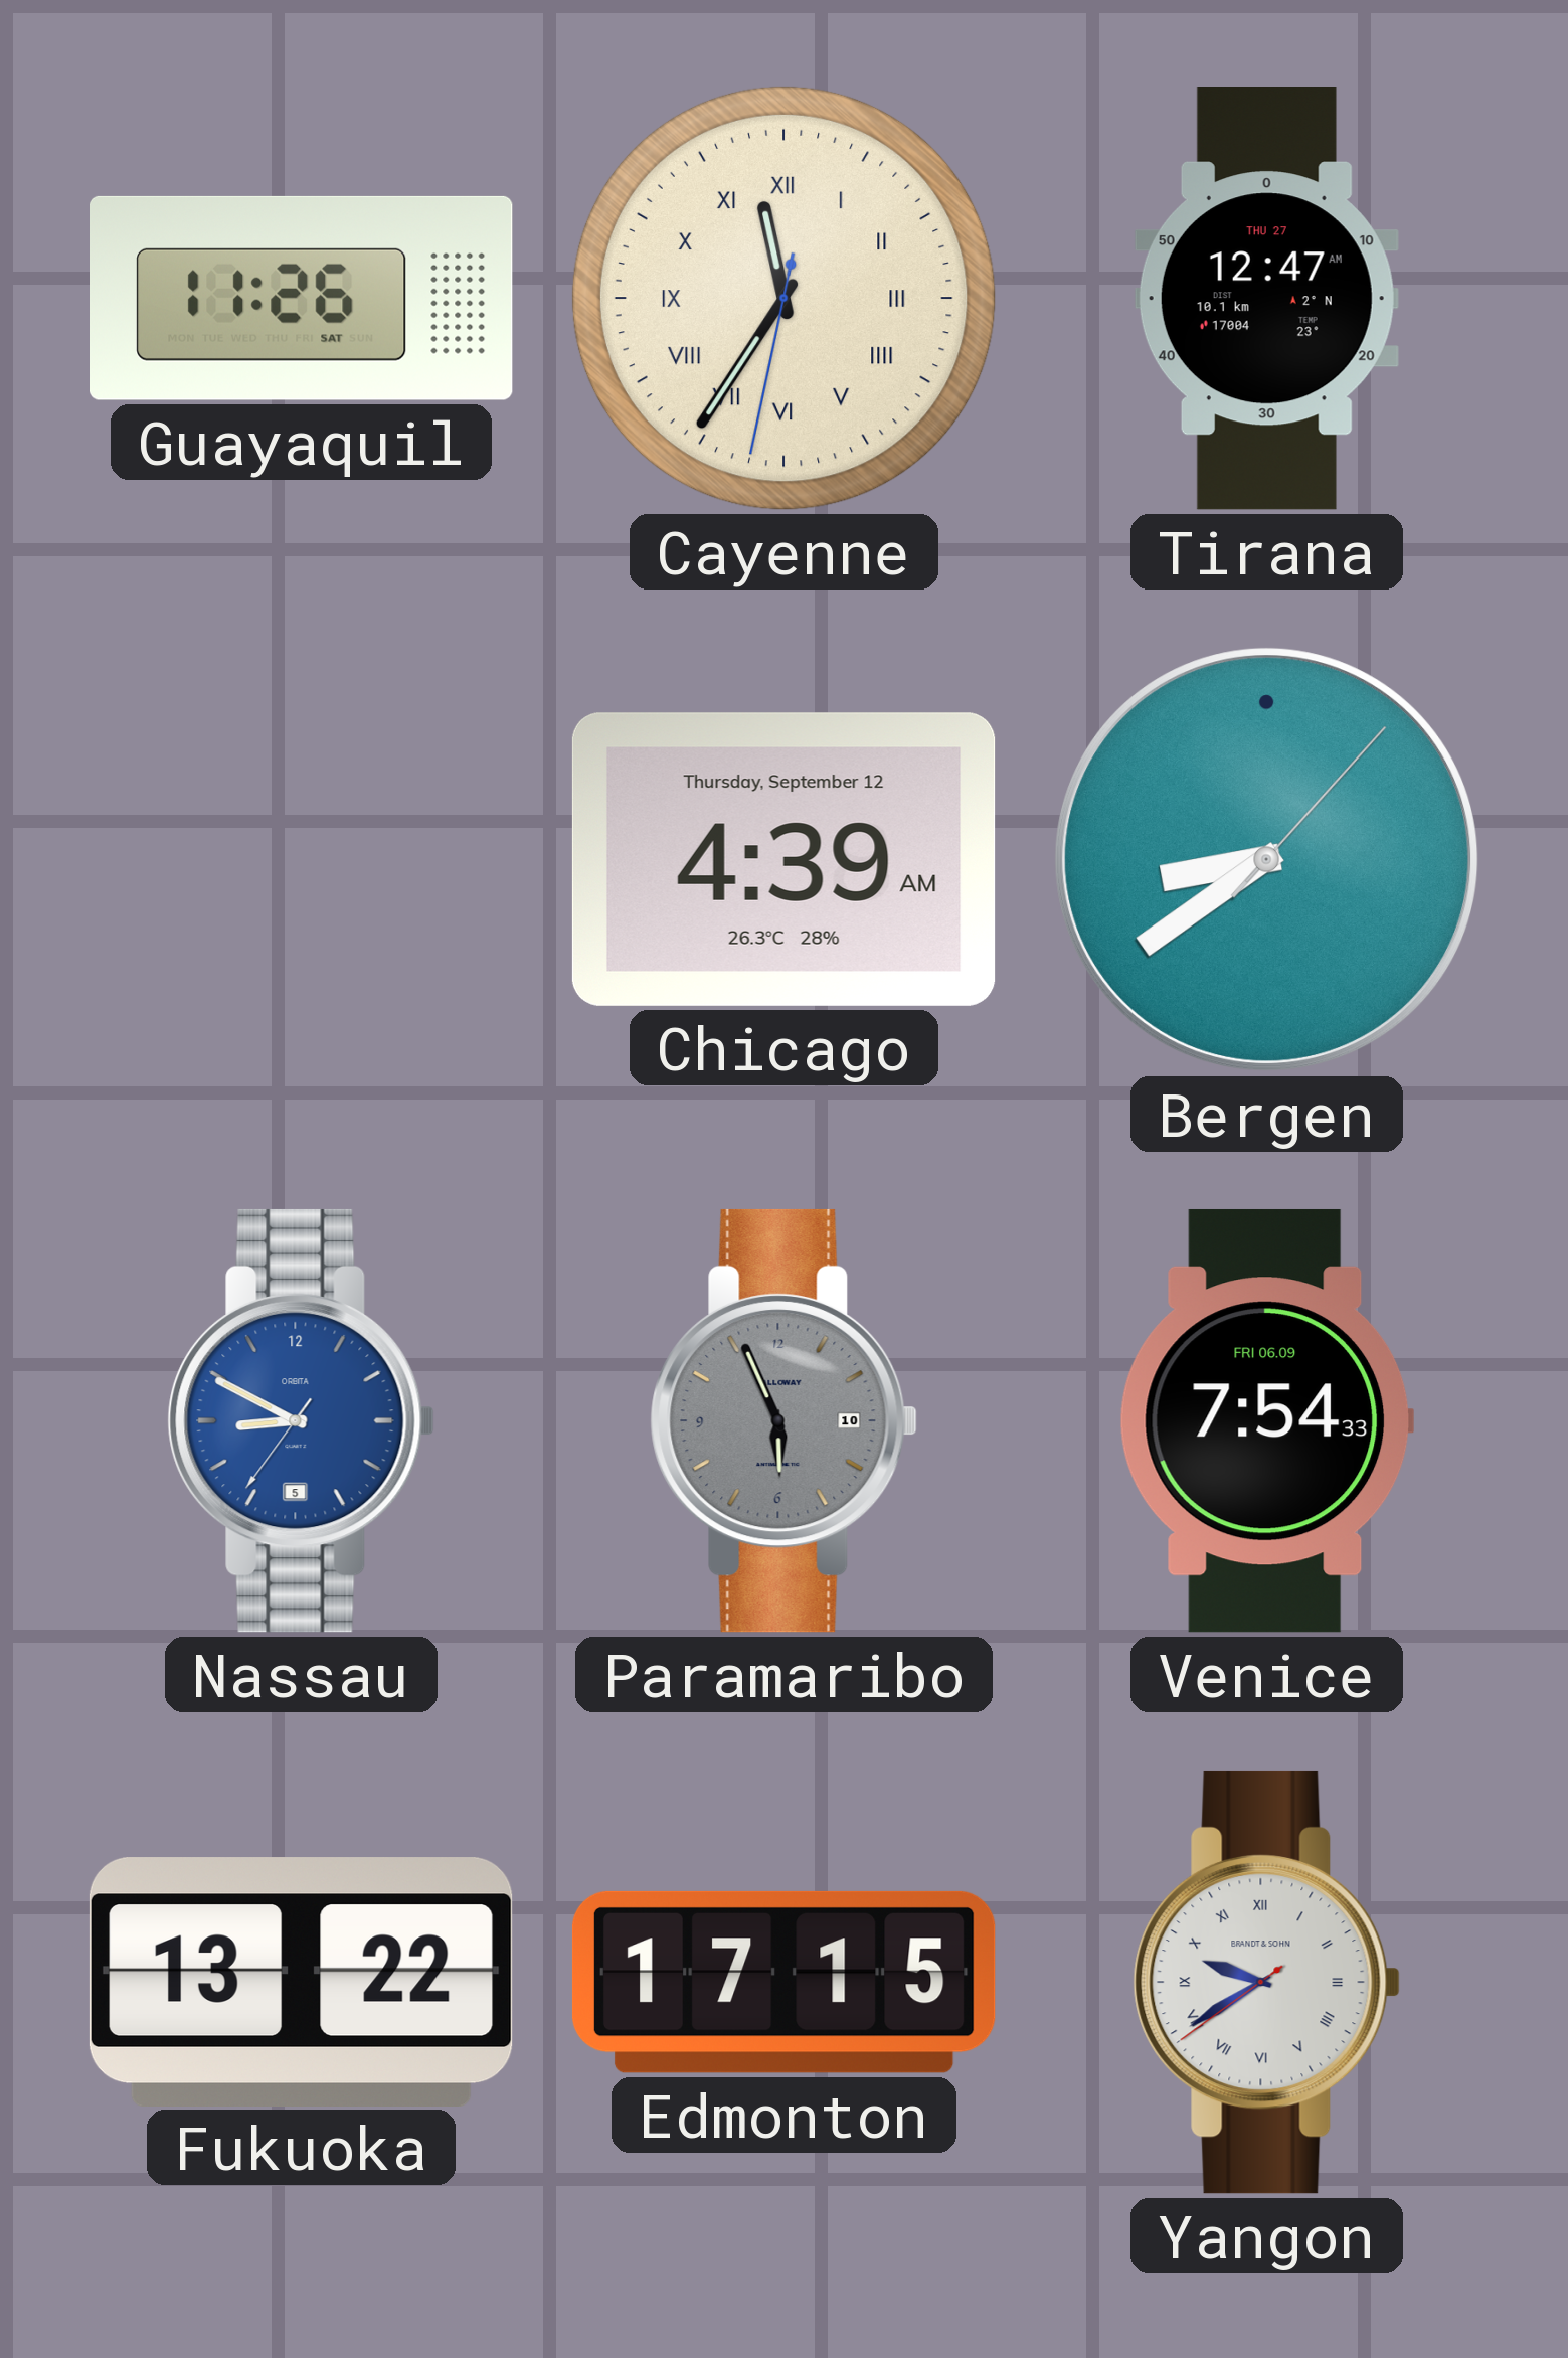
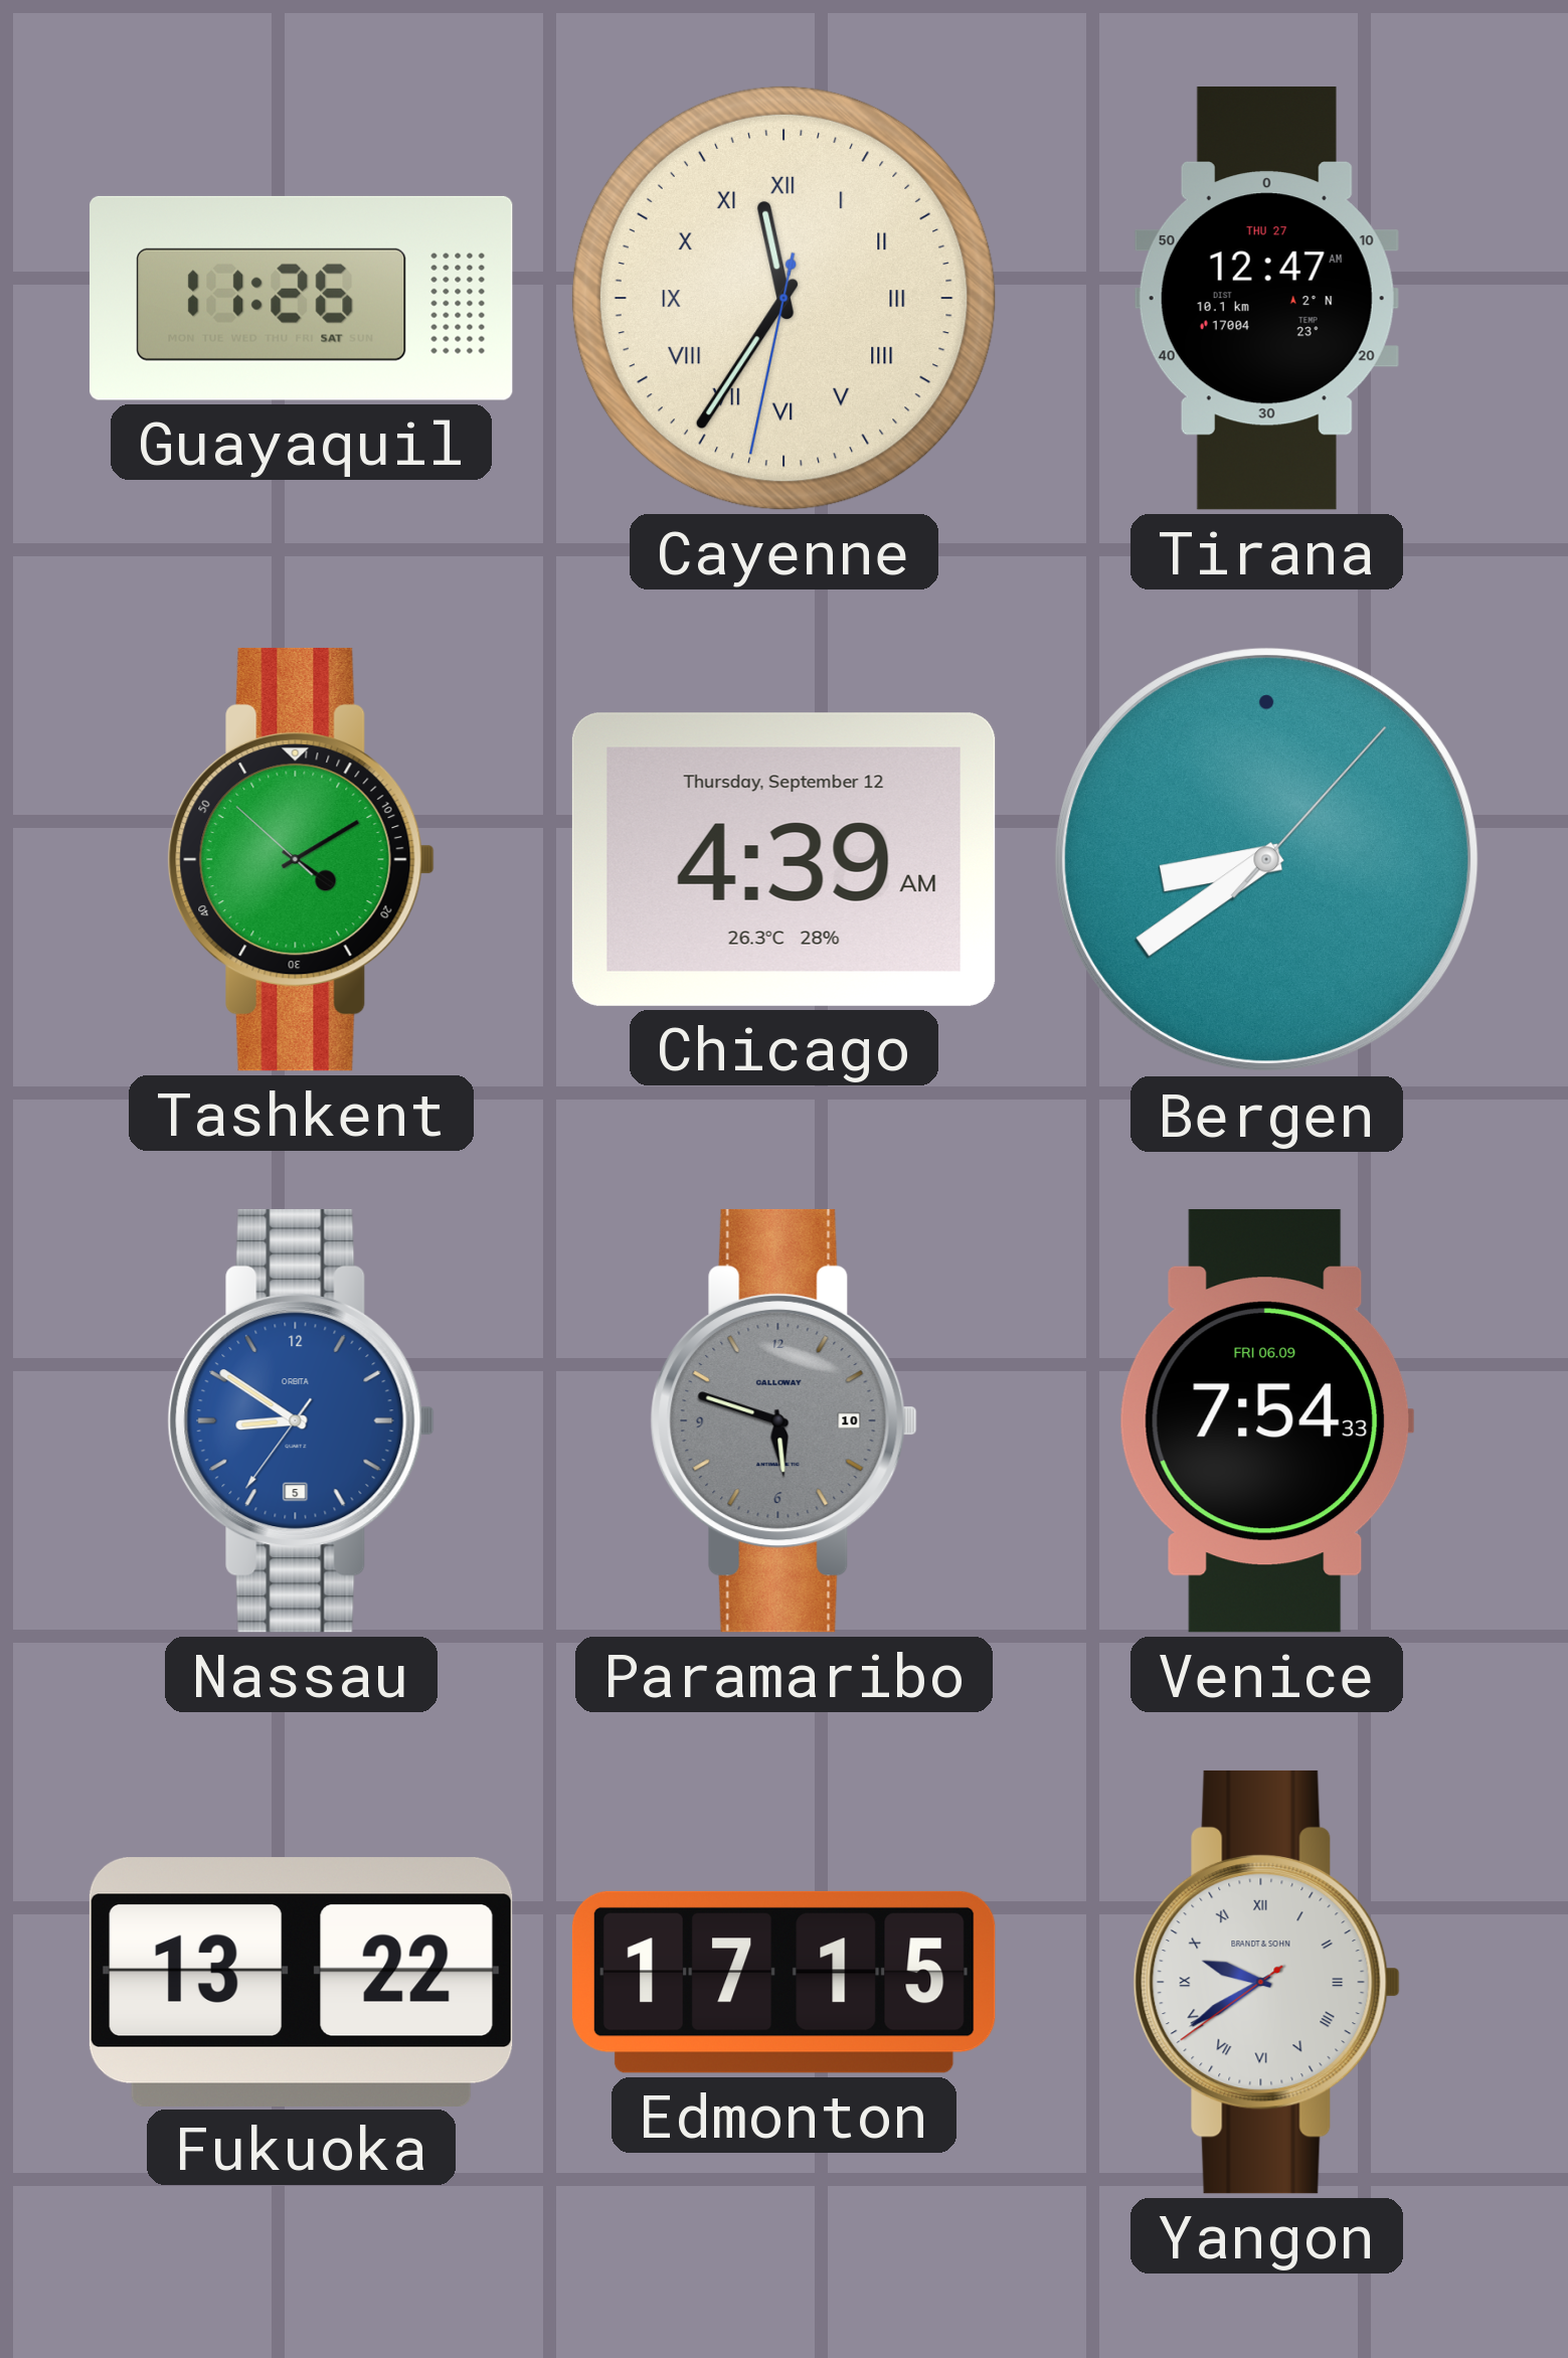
Tashkent: none -> 4:09 (301, 859)
Nassau: 8:49 -> 8:50 (301, 1420)
Paramaribo: 5:56 -> 5:48 (783, 1420)
